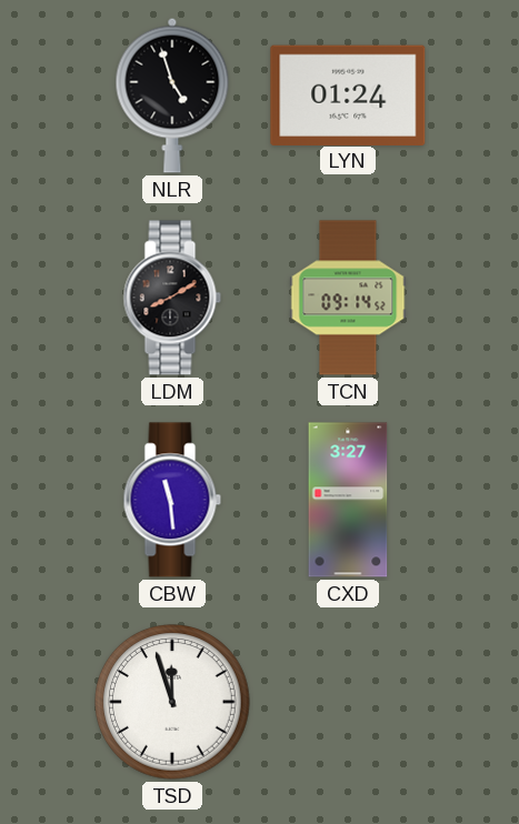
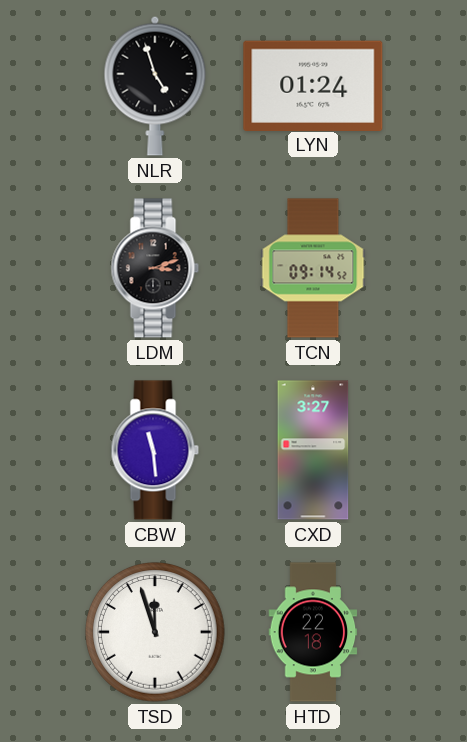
LDM: 8:10 -> 3:12 (155, 268)
HTD: none -> 22:18 (313, 632)
